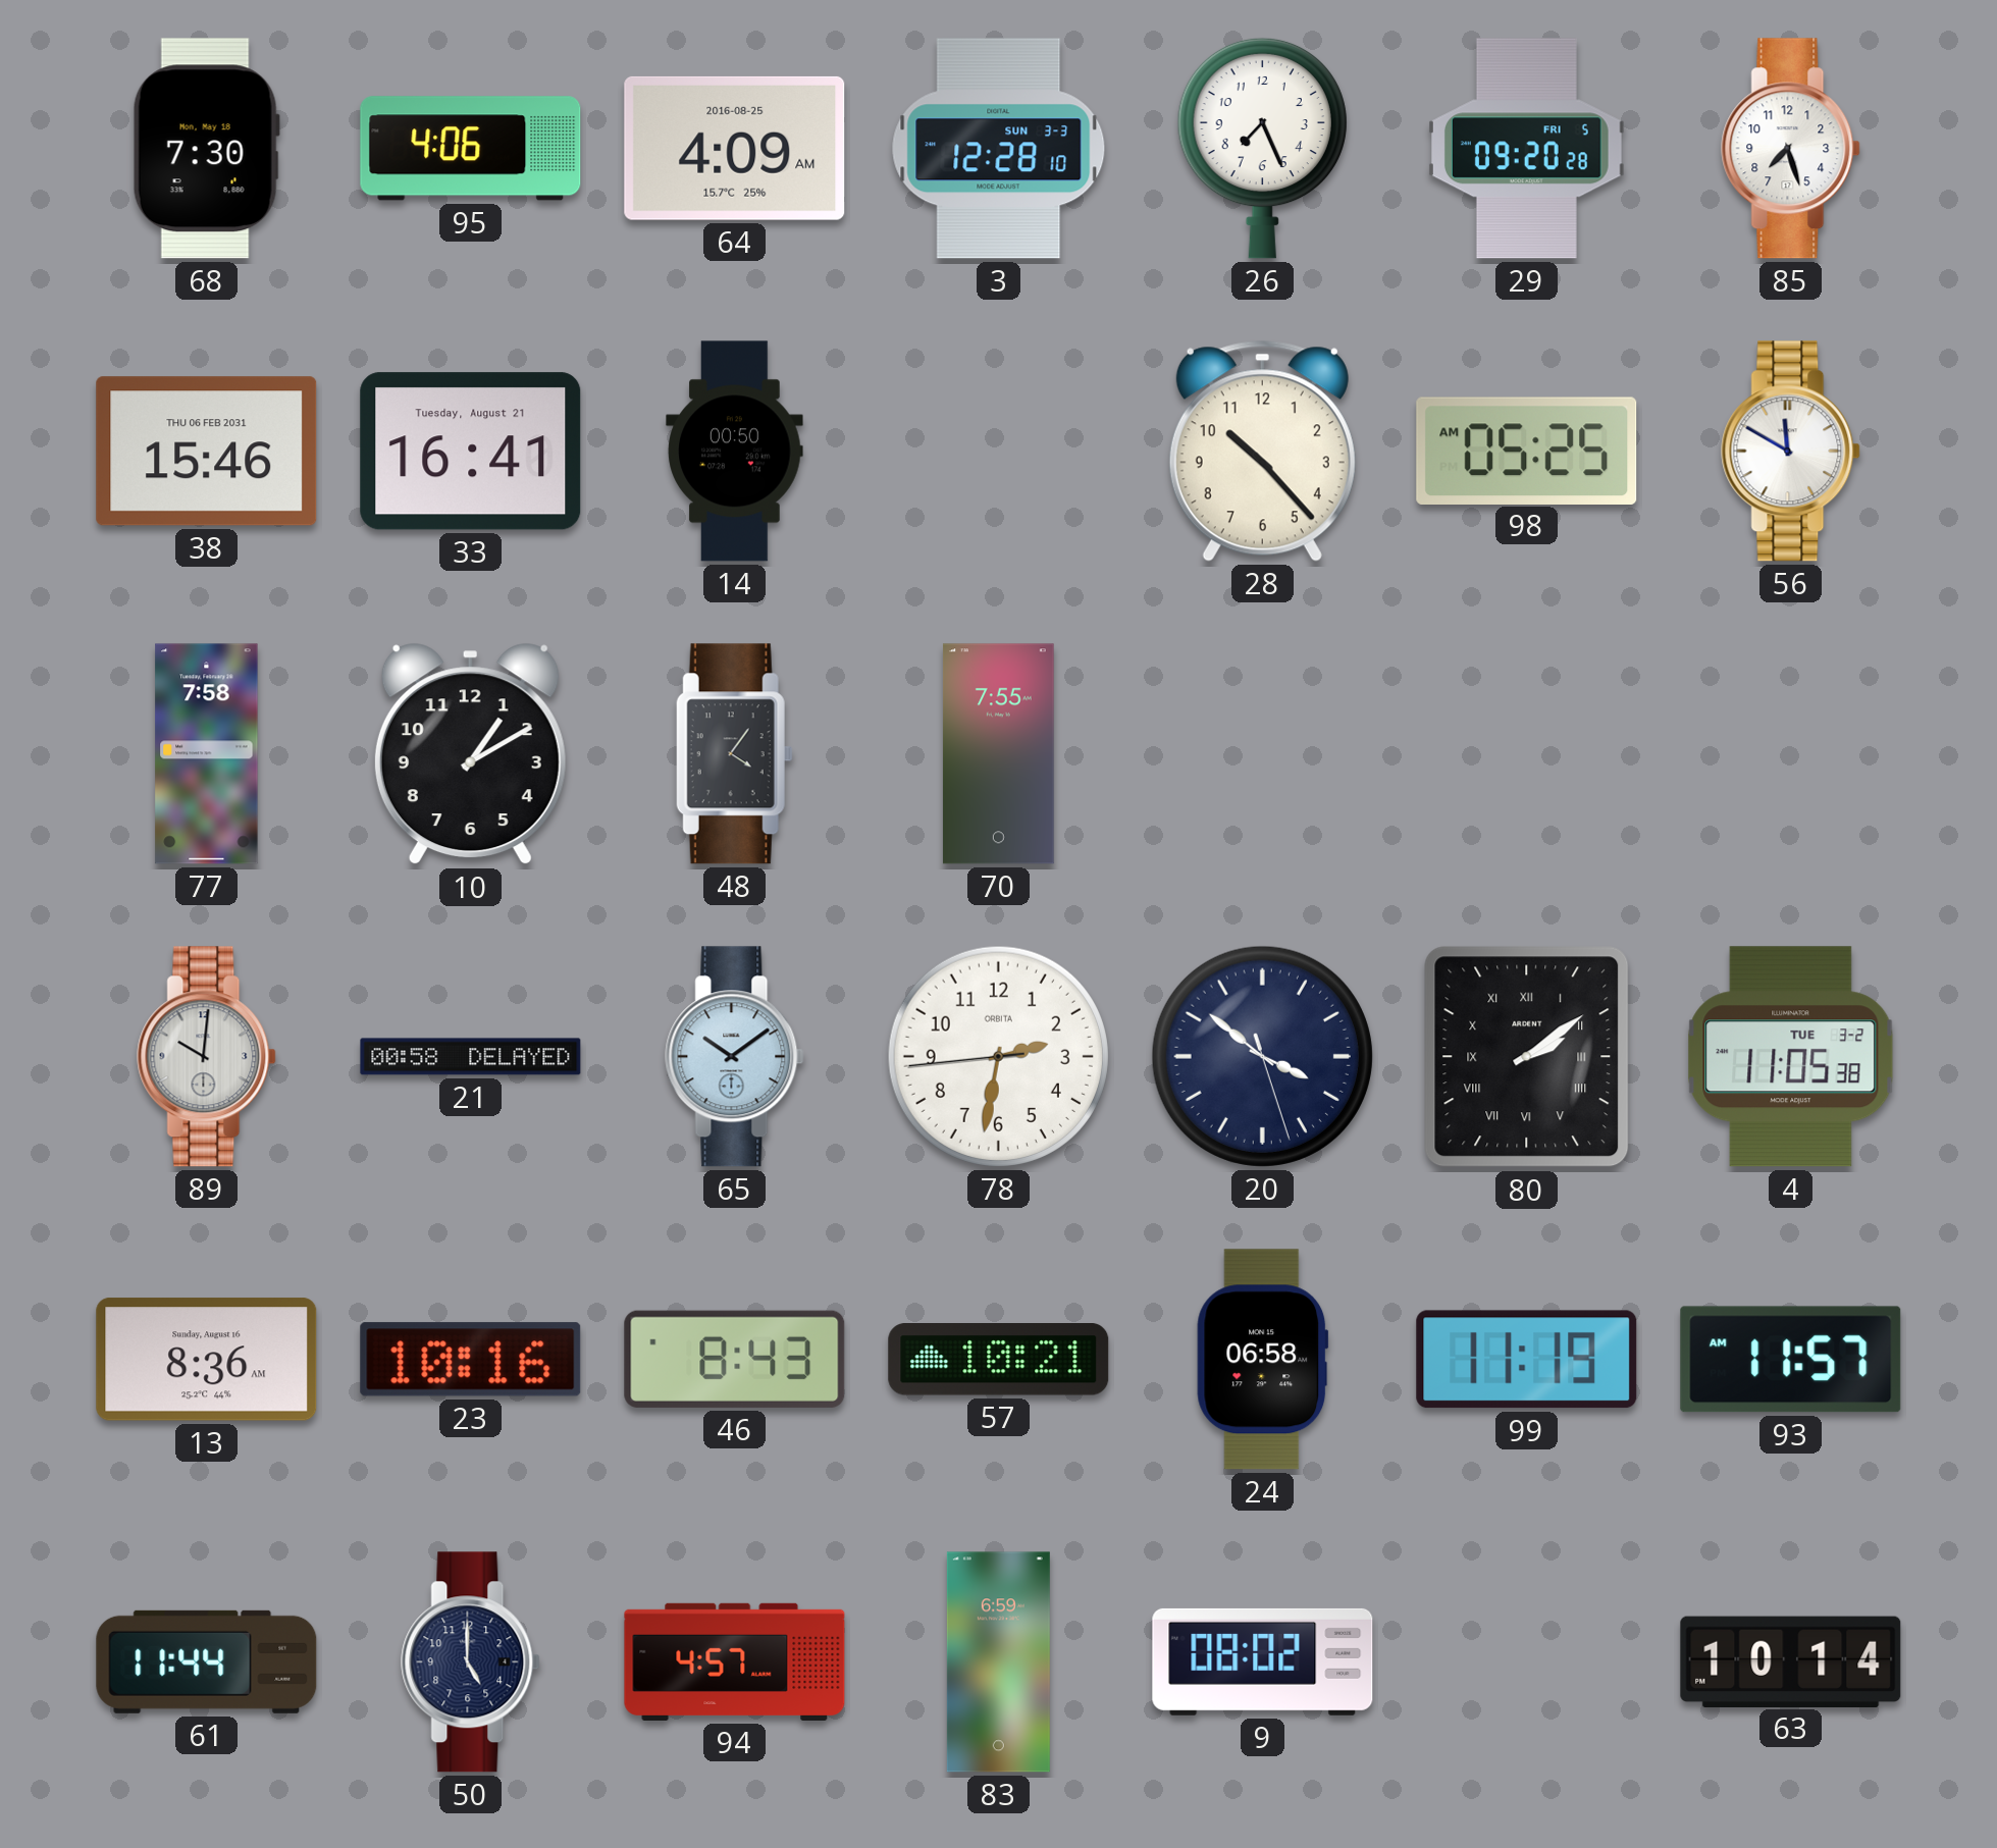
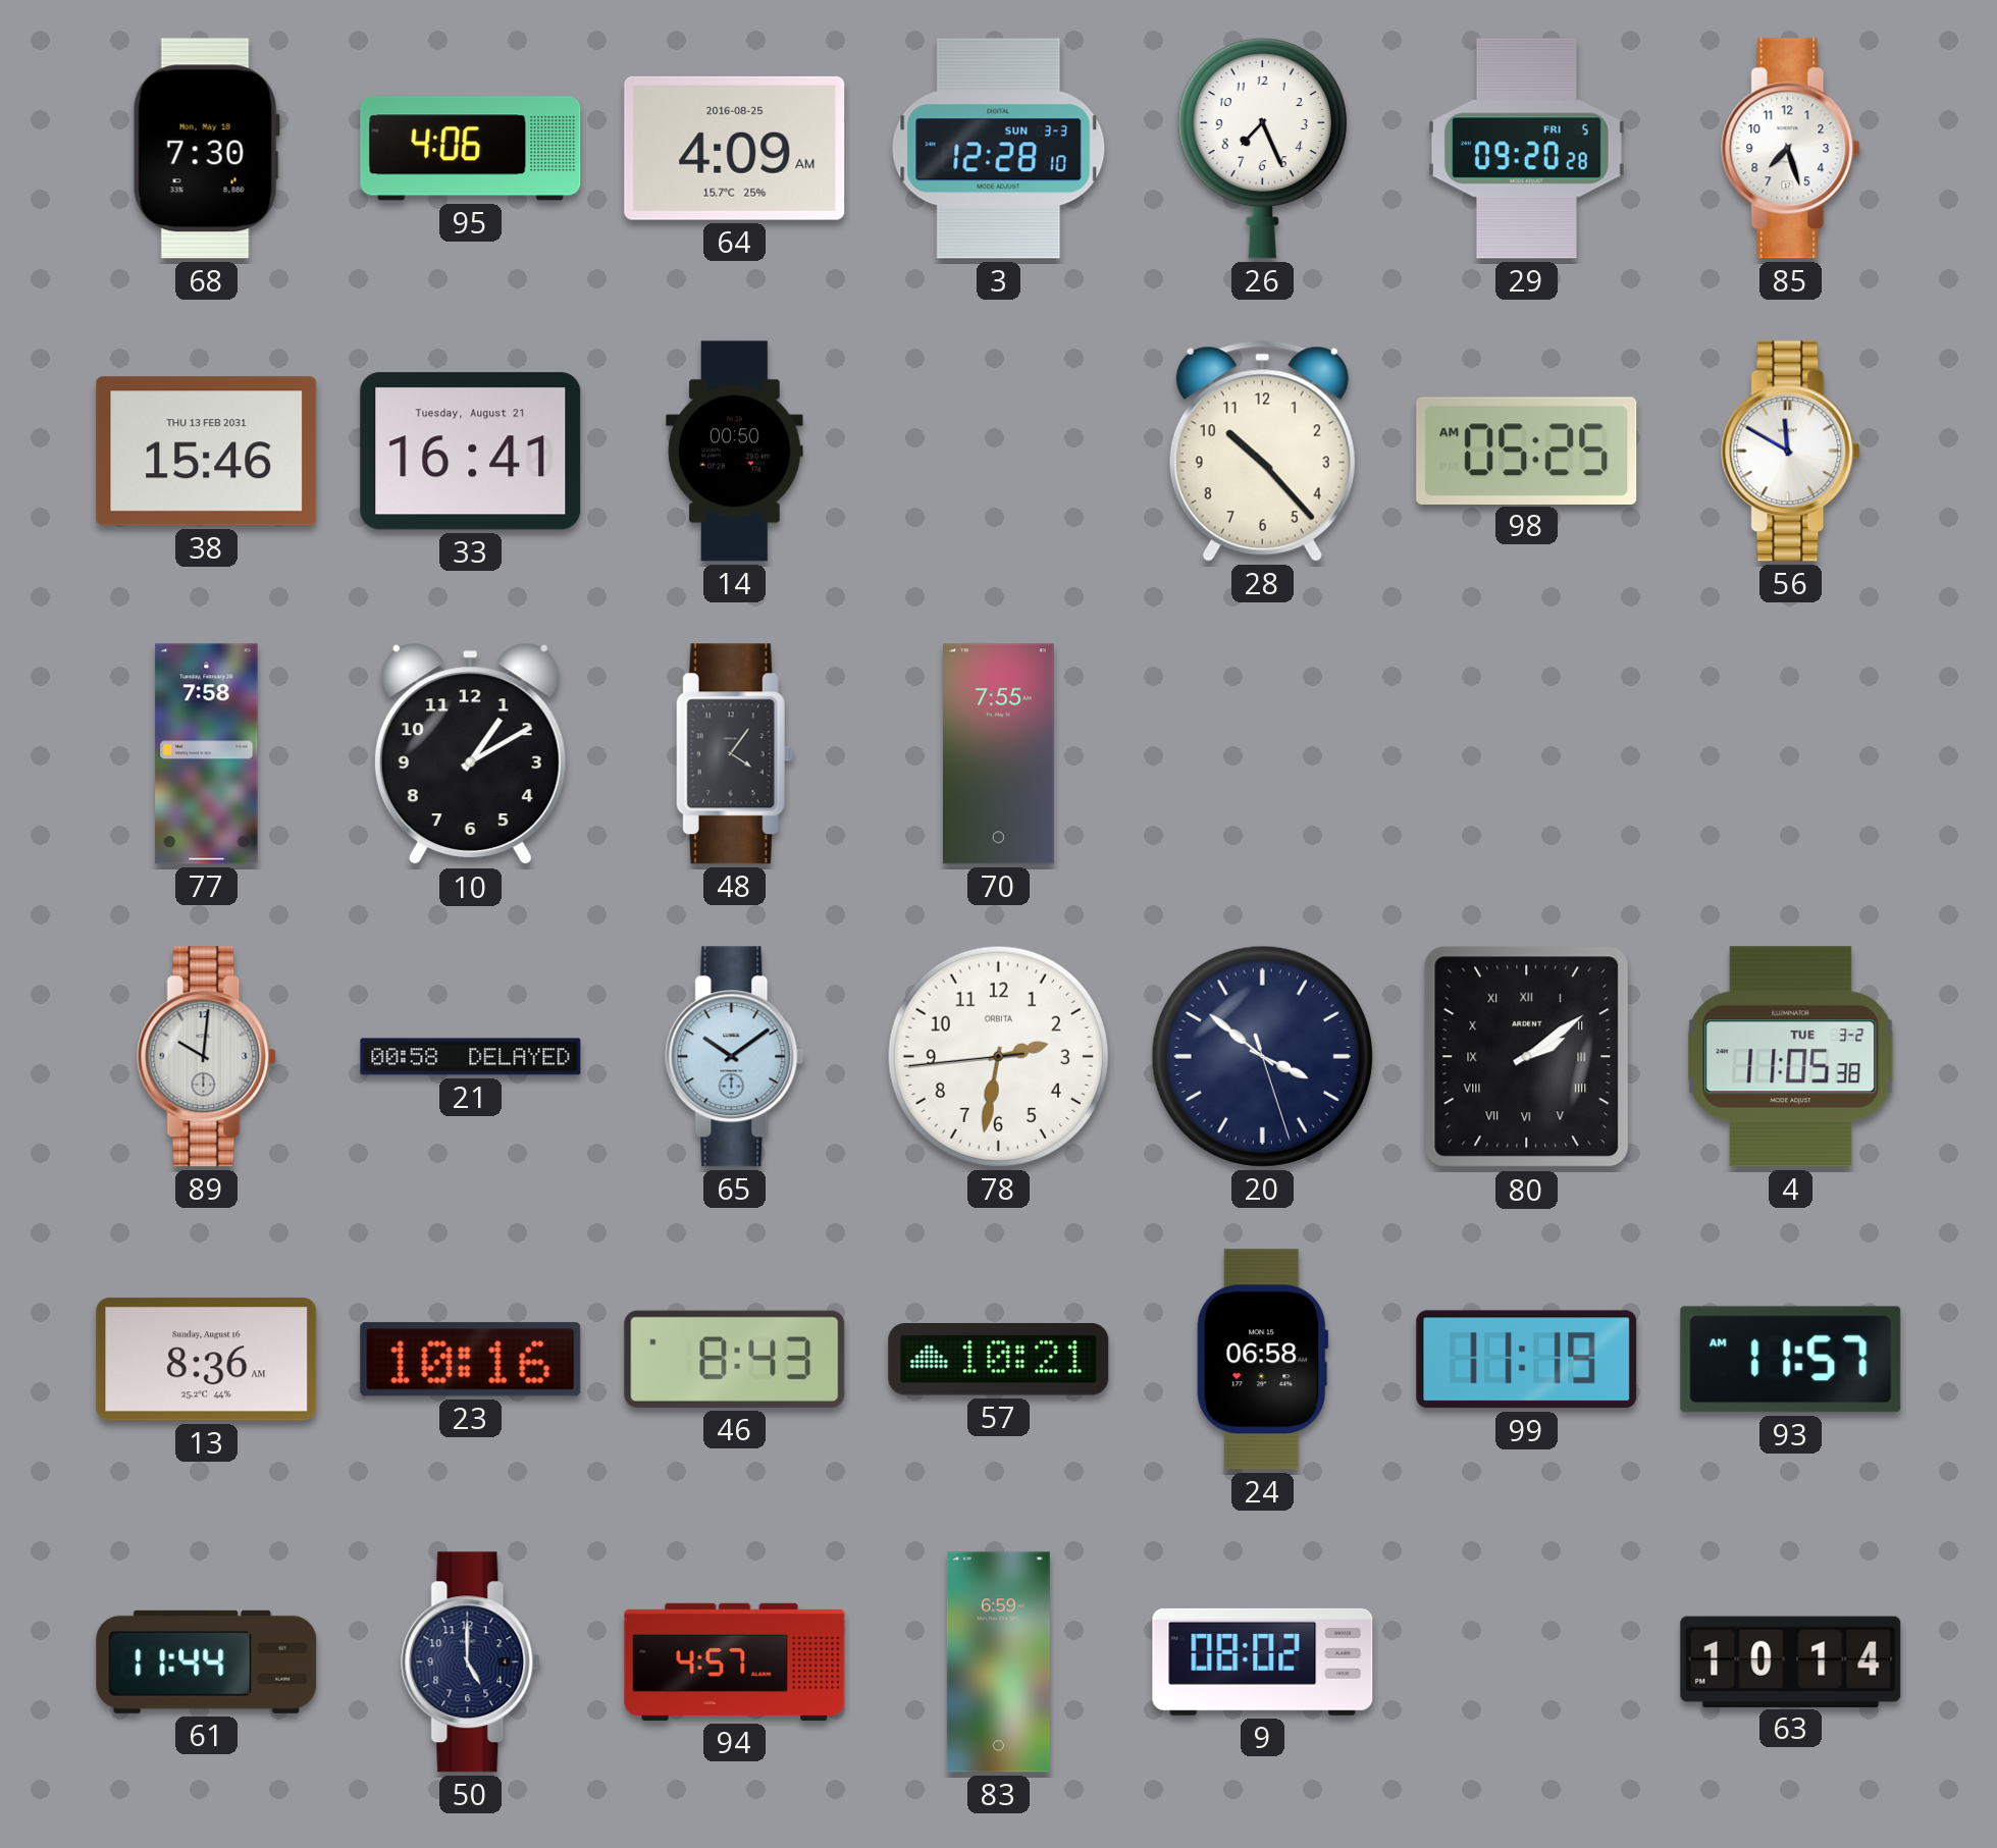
38 date: THU 06 FEB 2031 -> THU 13 FEB 2031 (207, 452)
